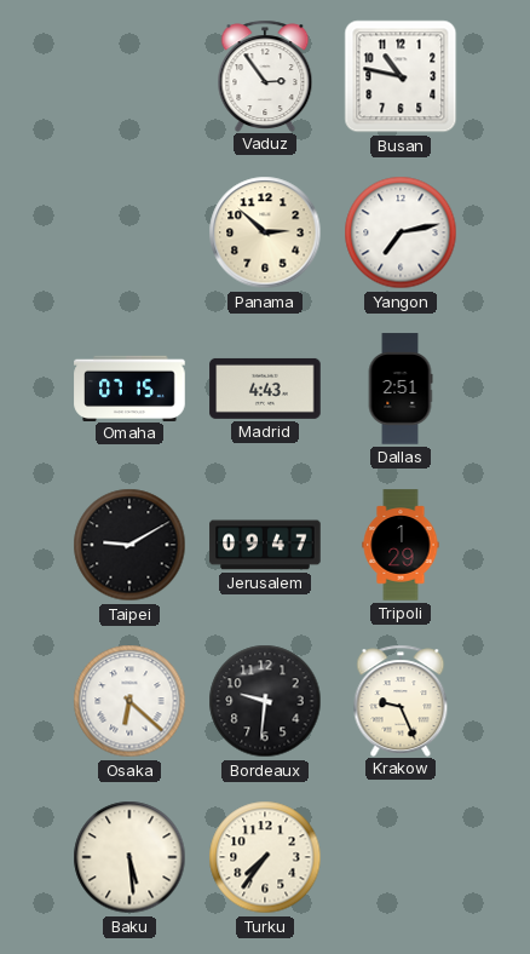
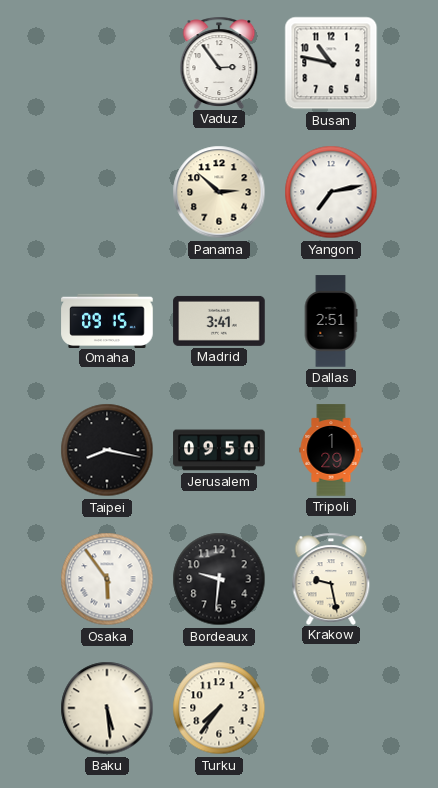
Omaha: 07:15 -> 09:15 (107, 320)
Madrid: 4:43 -> 3:41 (219, 321)
Taipei: 9:10 -> 8:17 (107, 450)
Jerusalem: 09:47 -> 09:50 (219, 450)
Osaka: 6:22 -> 5:54 (107, 579)
Krakow: 9:26 -> 9:28 (331, 578)
